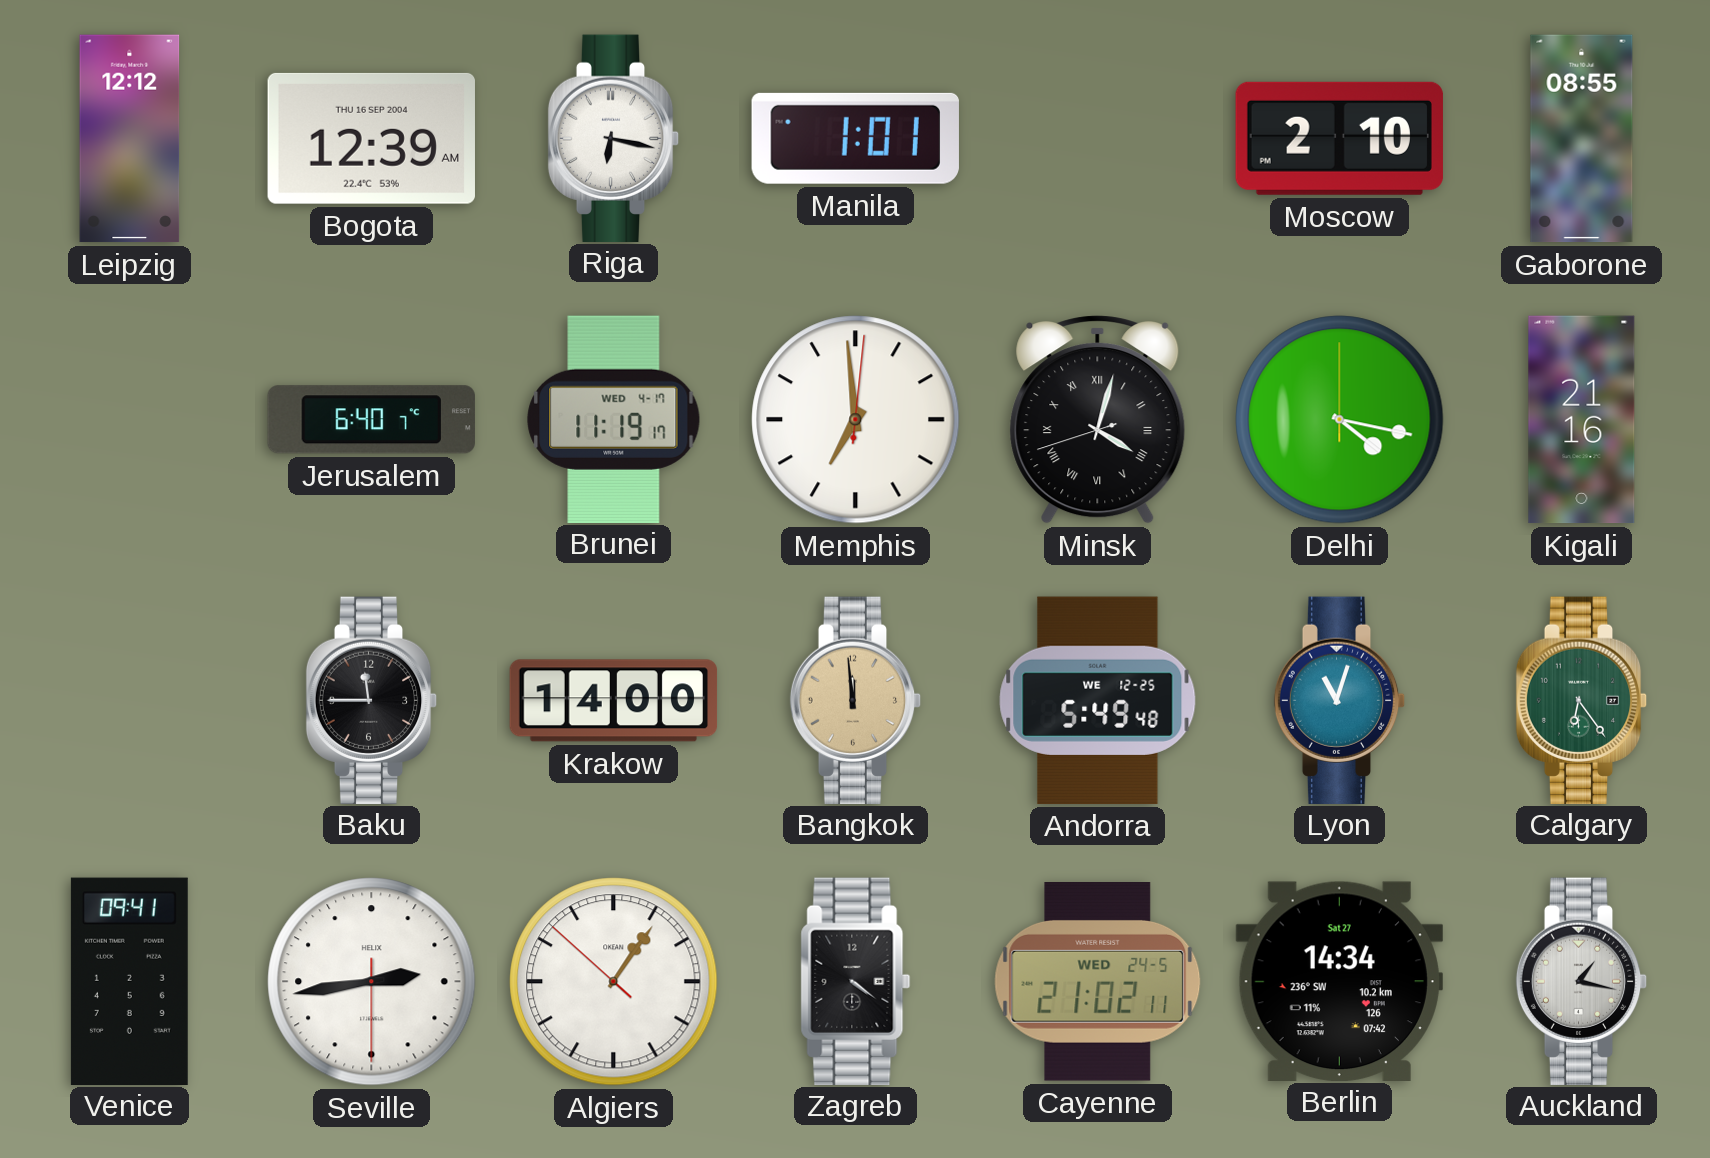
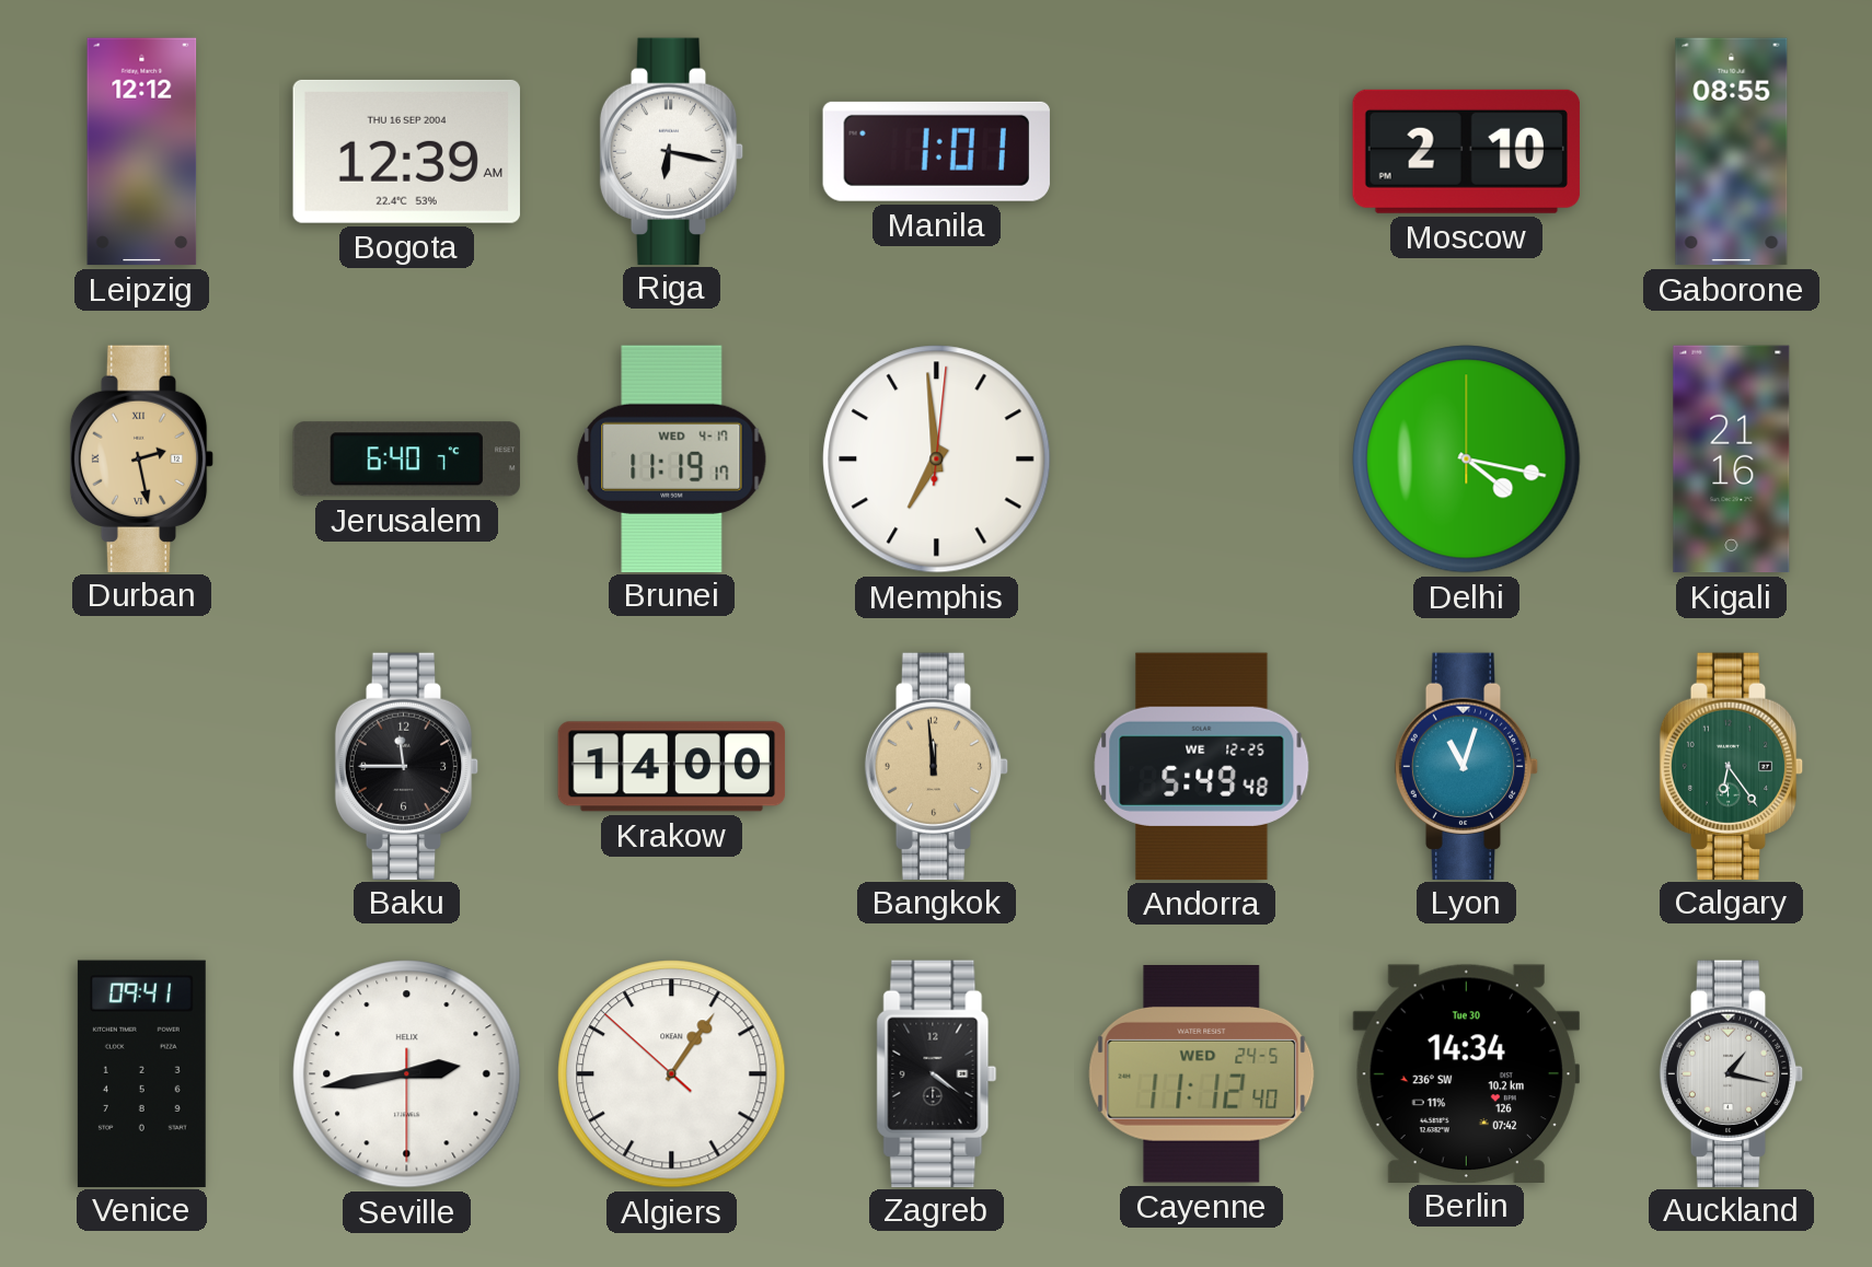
Durban: none -> 2:28 (142, 458)
Minsk: 4:02 -> none (1098, 420)
Cayenne: 21:02 -> 11:12 (1202, 1074)
Berlin date: Sat 27 -> Tue 30 (1466, 1073)
